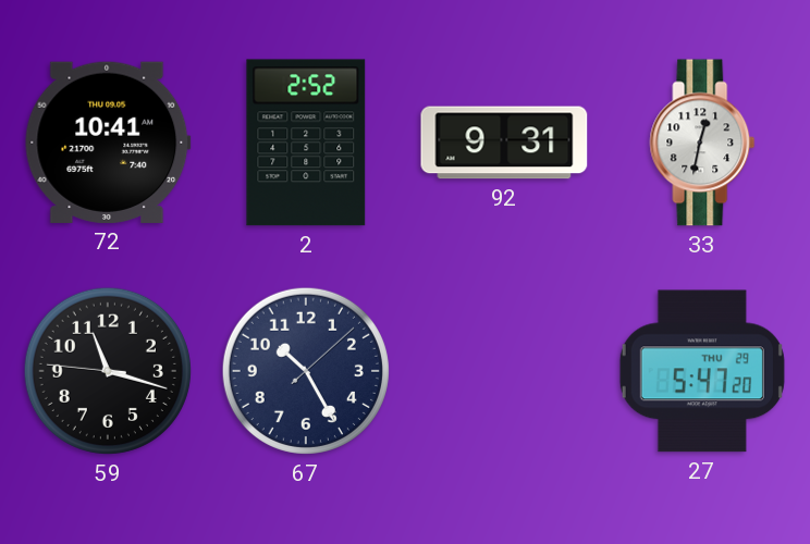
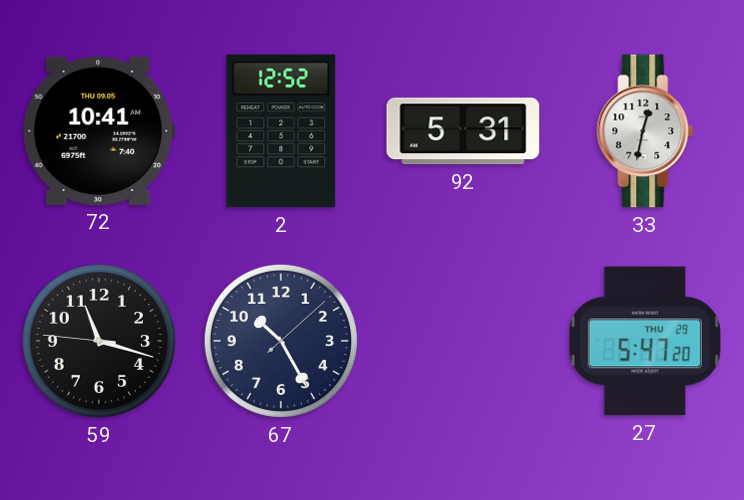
2: 2:52 -> 12:52 (281, 131)
92: 9:31 -> 5:31 (463, 131)
